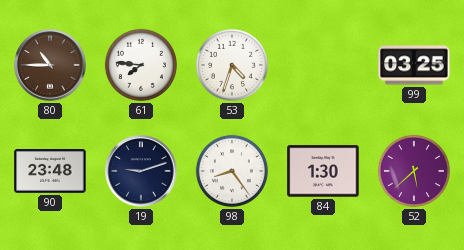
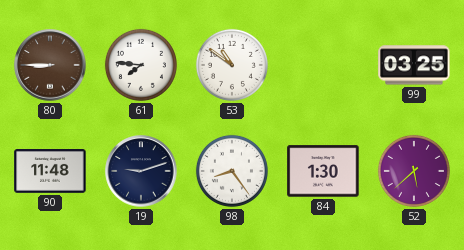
80: 10:45 -> 8:45 (50, 65)
53: 4:33 -> 10:51 (232, 65)
90: 23:48 -> 11:48 (50, 172)
